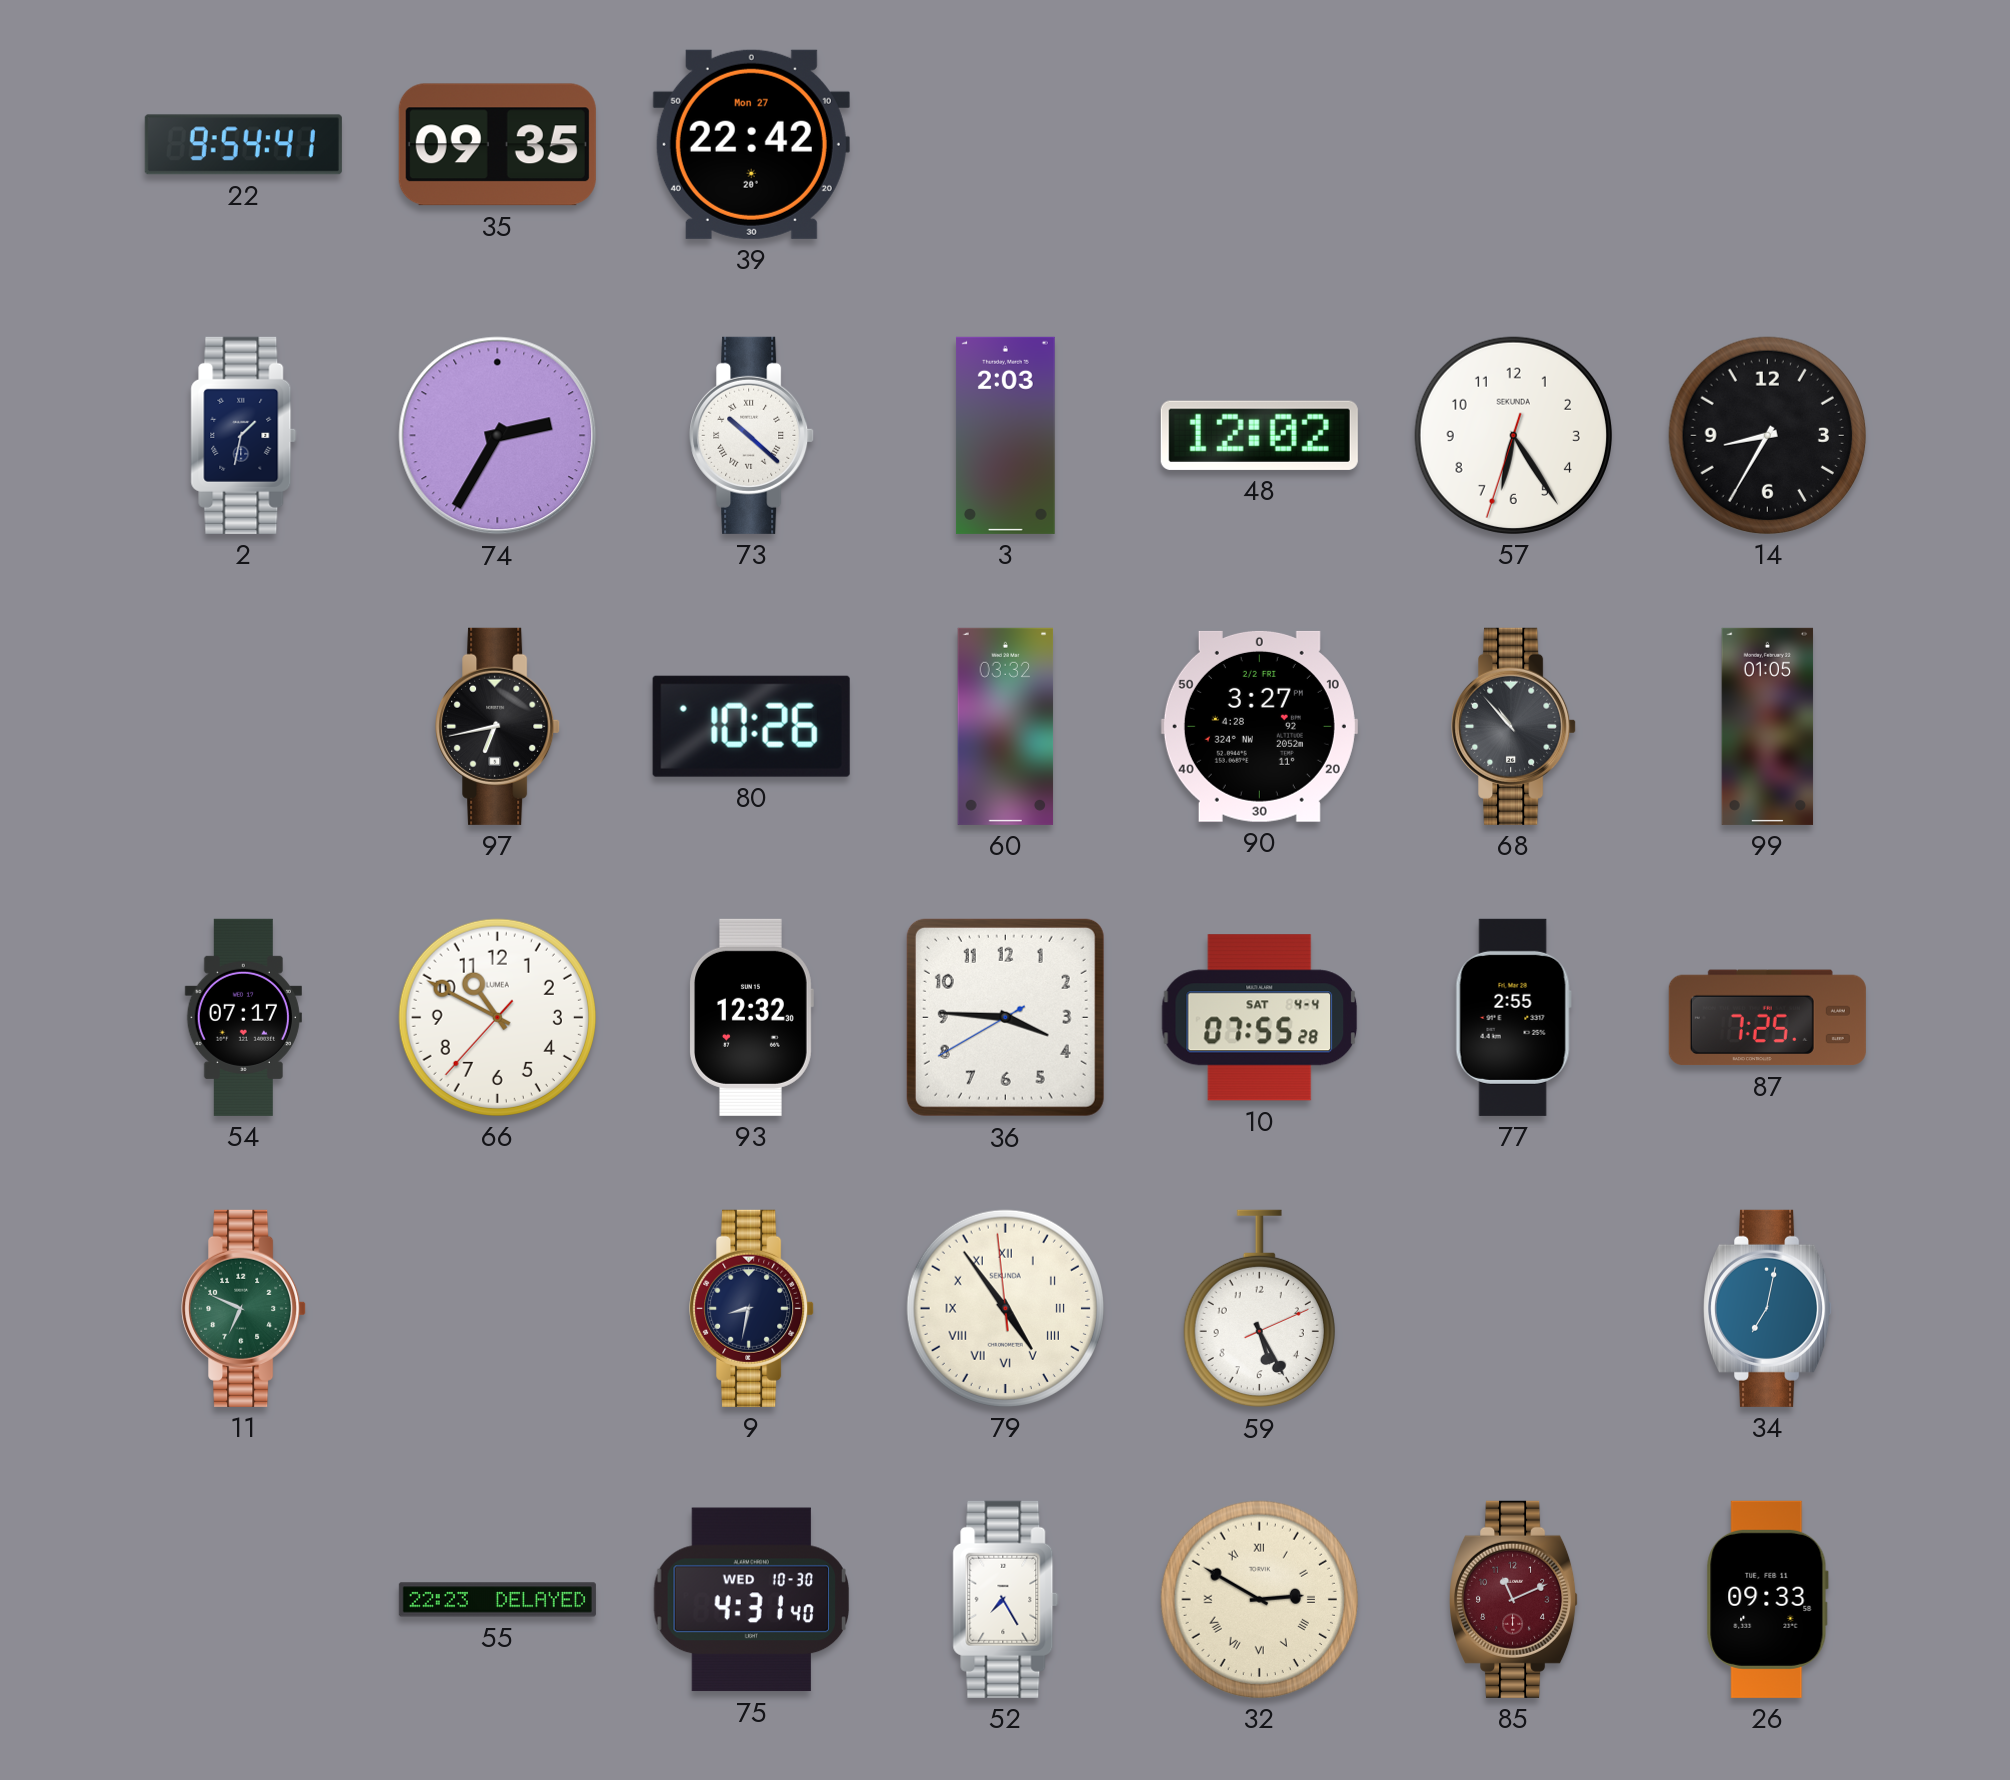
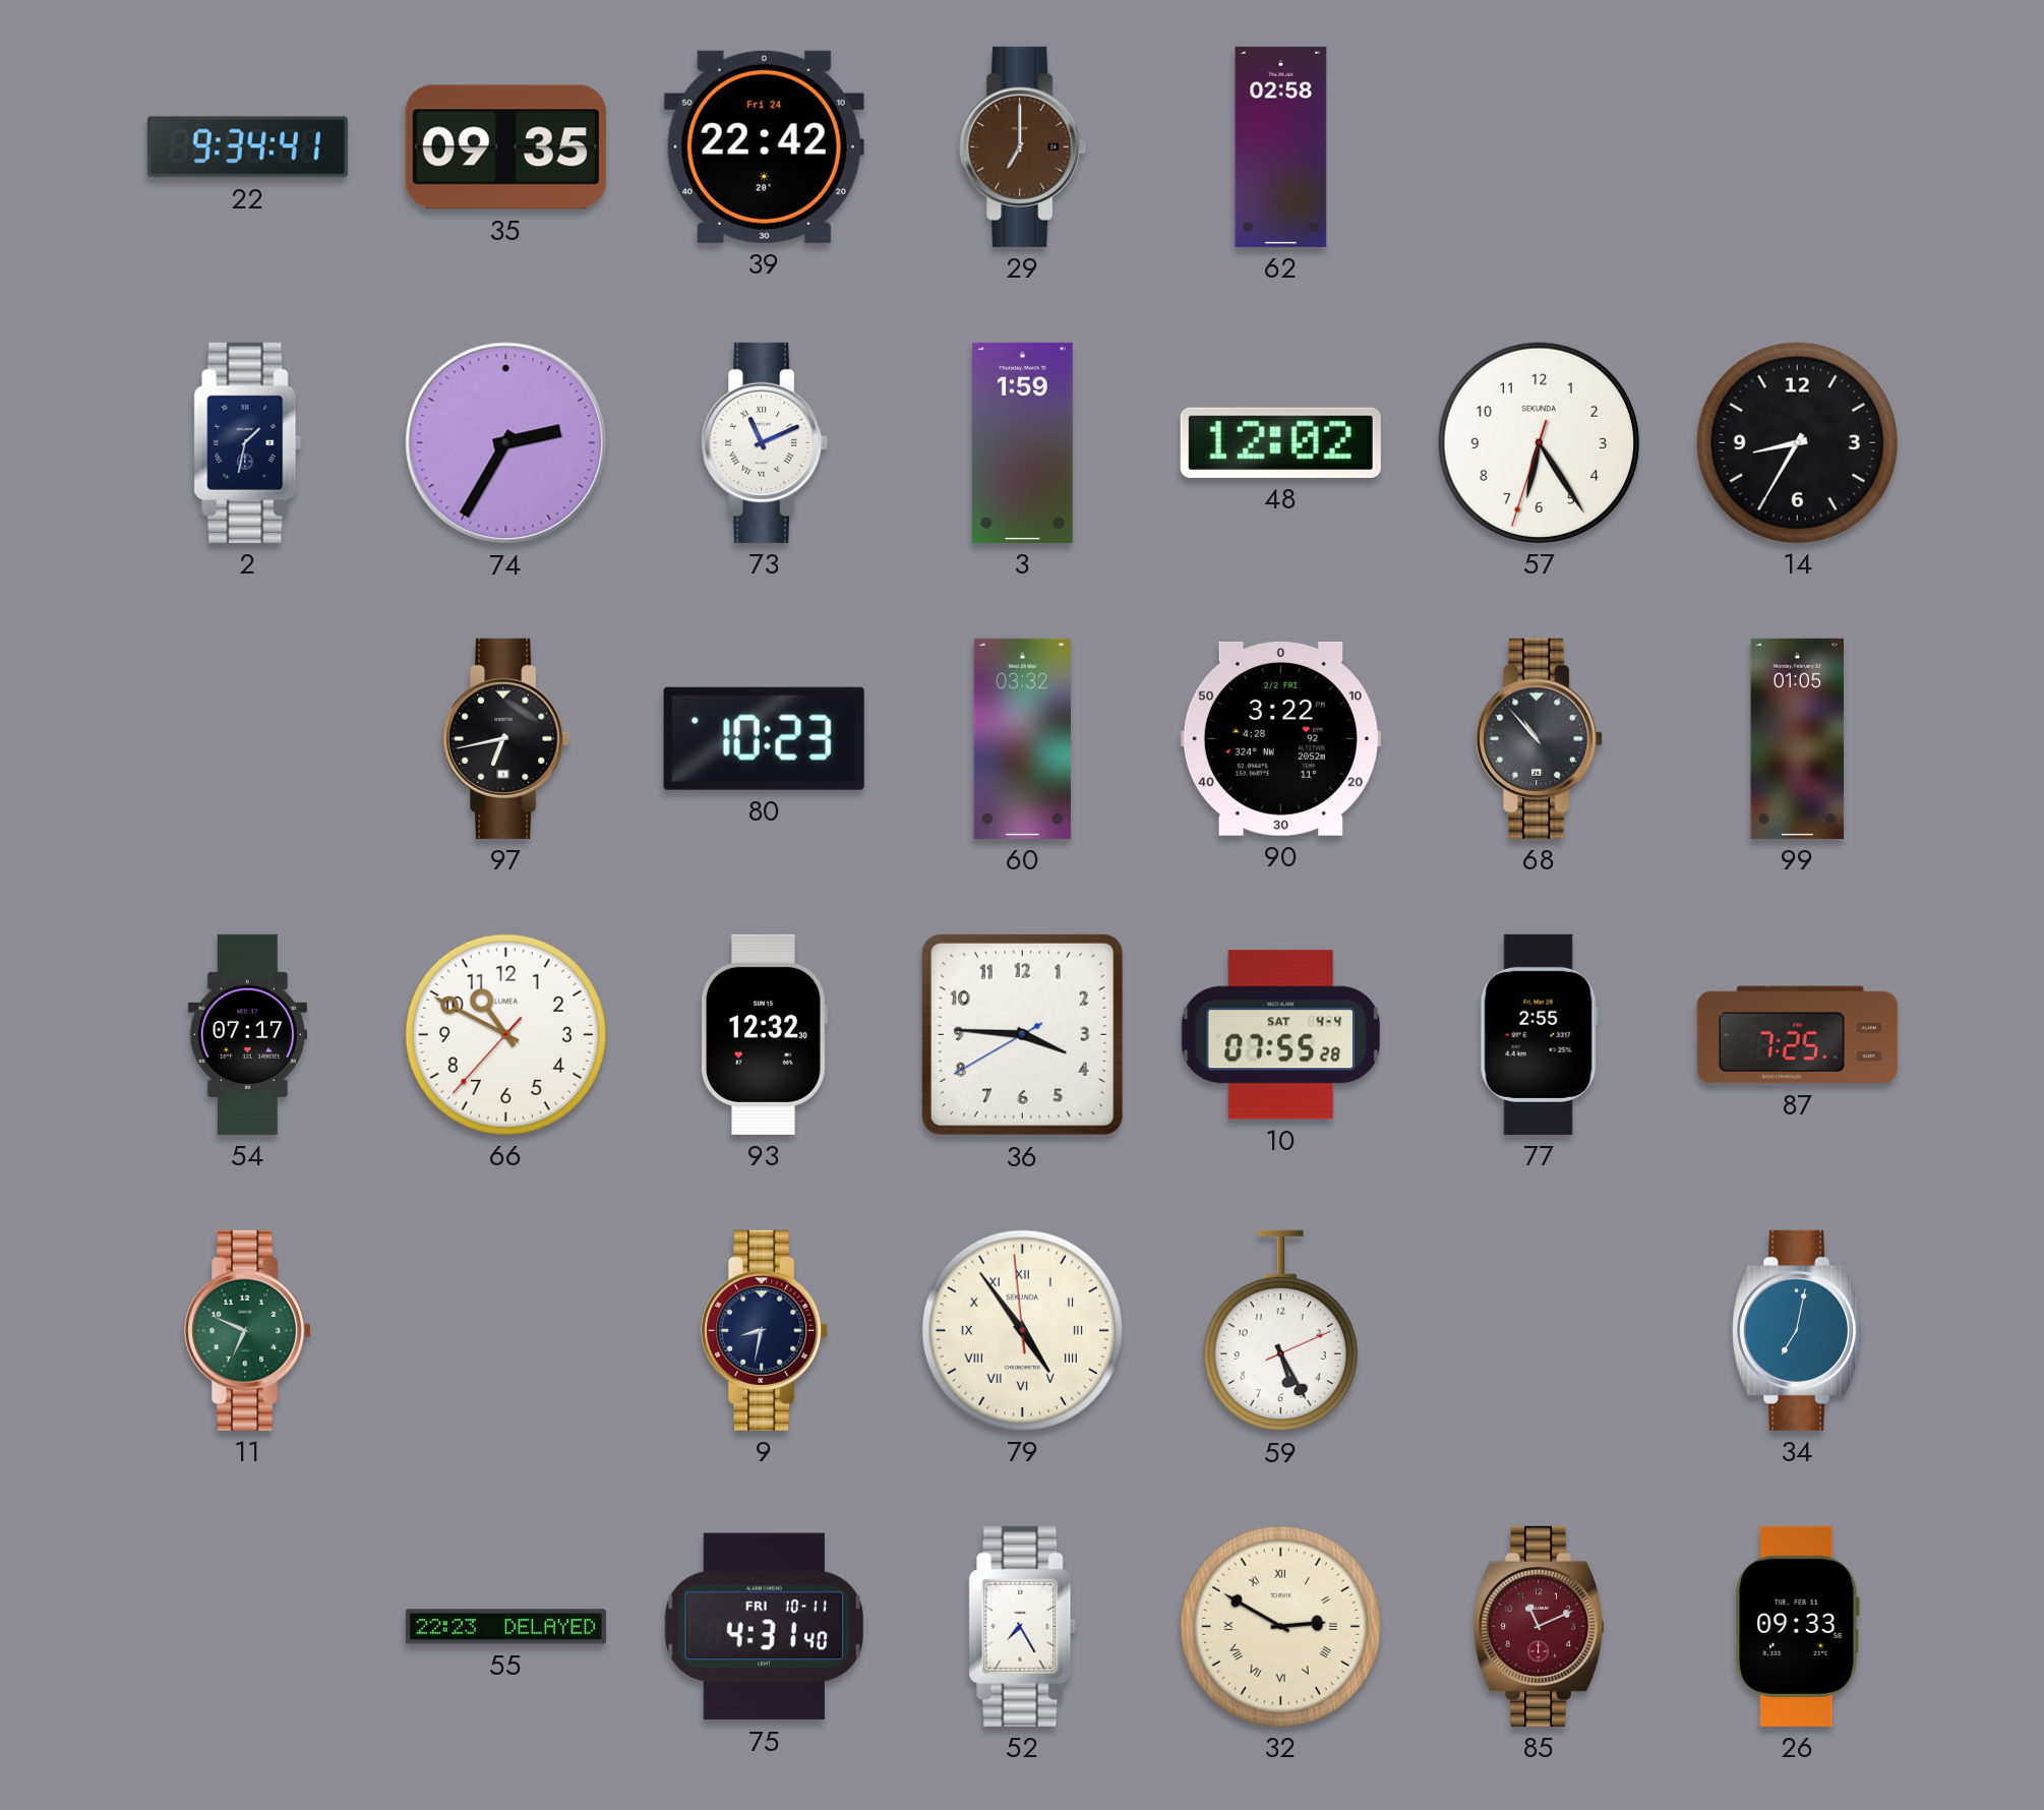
22: 9:54 -> 9:34 (247, 147)
39 date: Mon 27 -> Fri 24 (764, 146)
29: none -> 7:00 (1023, 146)
62: none -> 02:58 (1281, 146)
73: 10:22 -> 11:11 (765, 442)
3: 2:03 -> 1:59 (1022, 442)
80: 10:26 -> 10:23 (764, 738)
90: 3:27 -> 3:22 (1280, 738)
75 date: WED 10-30 -> FRI 10-11 (765, 1627)
